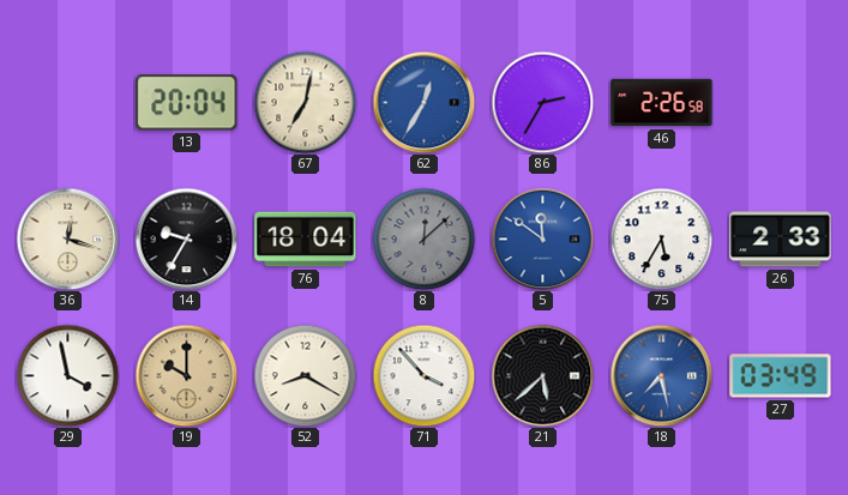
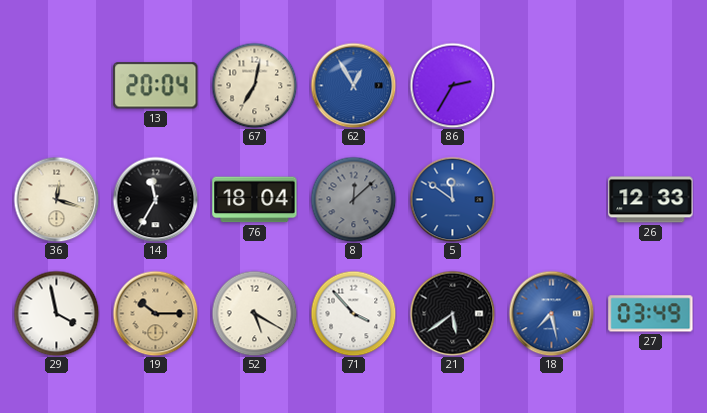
62: 12:35 -> 12:55 (353, 85)
46: 2:26 -> none (662, 103)
14: 9:35 -> 11:35 (155, 199)
75: 5:35 -> none (661, 239)
26: 2:33 -> 12:33 (651, 200)
19: 10:00 -> 10:15 (155, 313)
52: 8:20 -> 5:20 (254, 313)
21: 5:38 -> 5:39 (452, 313)
